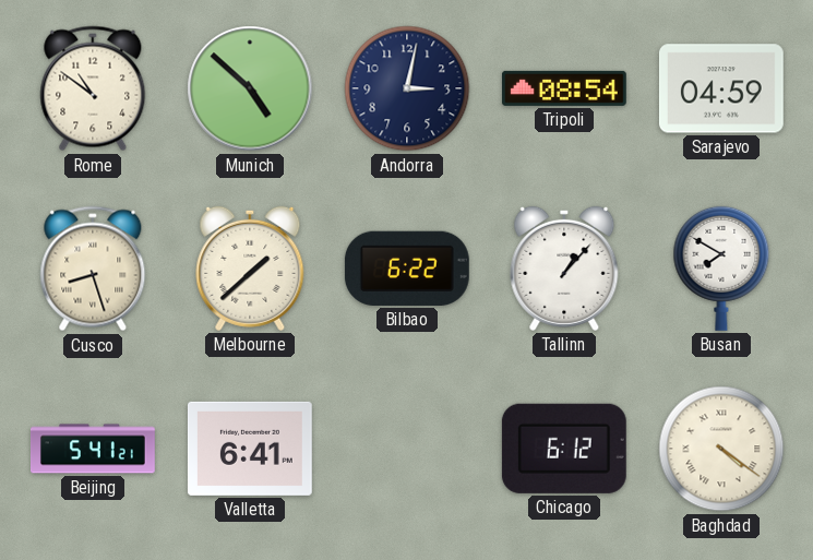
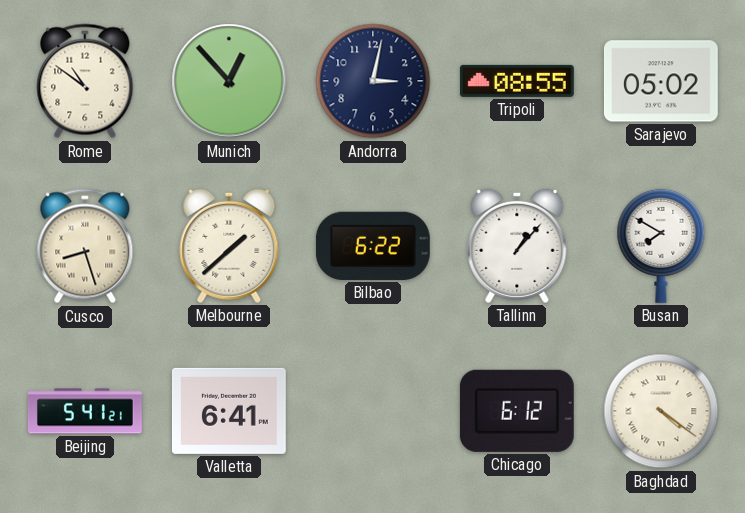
Munich: 4:52 -> 12:53 (229, 81)
Tripoli: 08:54 -> 08:55 (517, 81)
Sarajevo: 04:59 -> 05:02 (661, 81)
